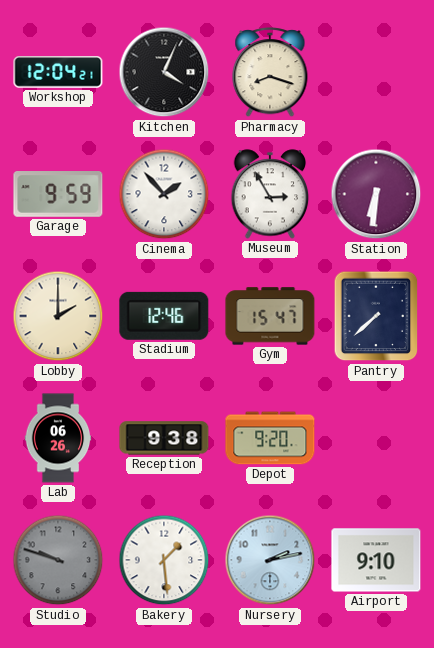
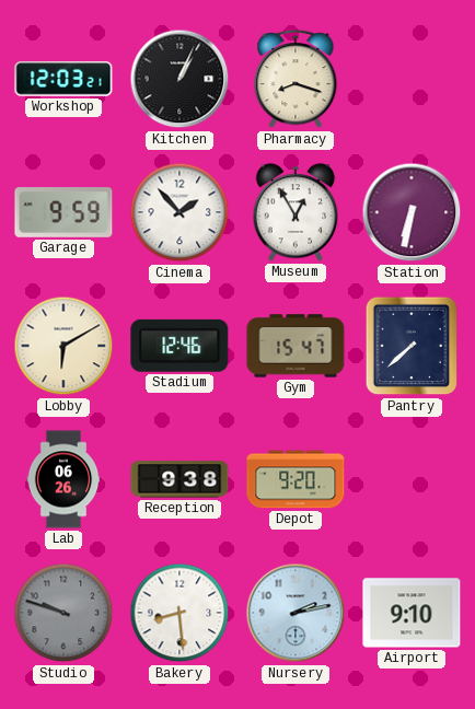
Workshop: 12:04 -> 12:03 (63, 79)
Kitchen: 4:04 -> 1:04 (179, 79)
Museum: 2:55 -> 12:55 (296, 212)
Station: 6:31 -> 6:32 (412, 212)
Lobby: 2:00 -> 6:10 (63, 346)
Bakery: 1:29 -> 8:29 (179, 613)
